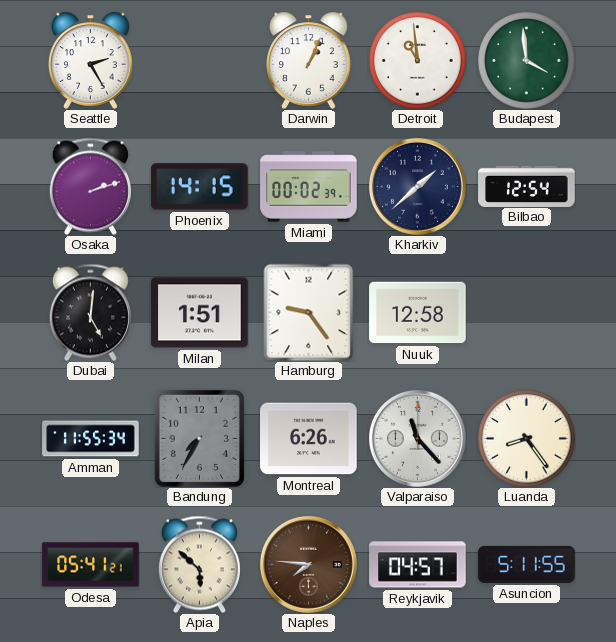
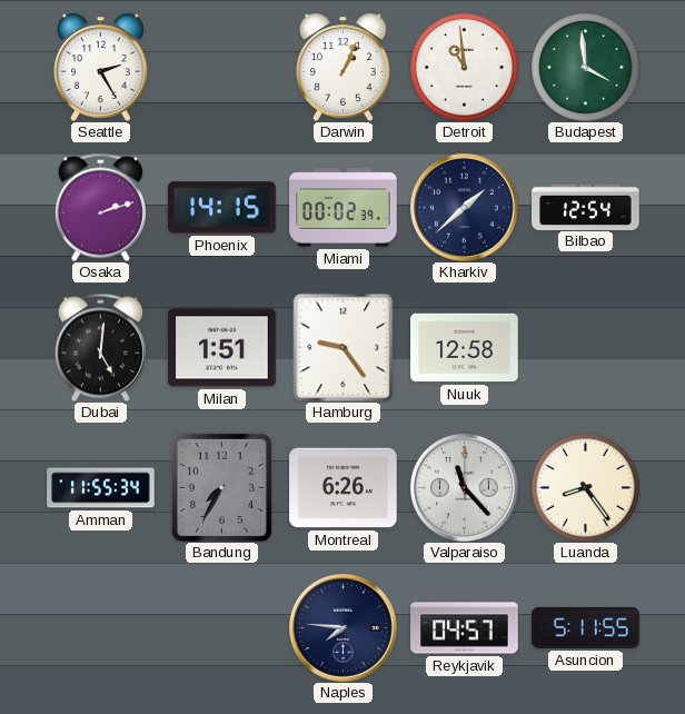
Odesa: 05:41 -> none (91, 565)
Apia: 5:52 -> none (199, 564)
Naples dial: brown -> navy (343, 627)
